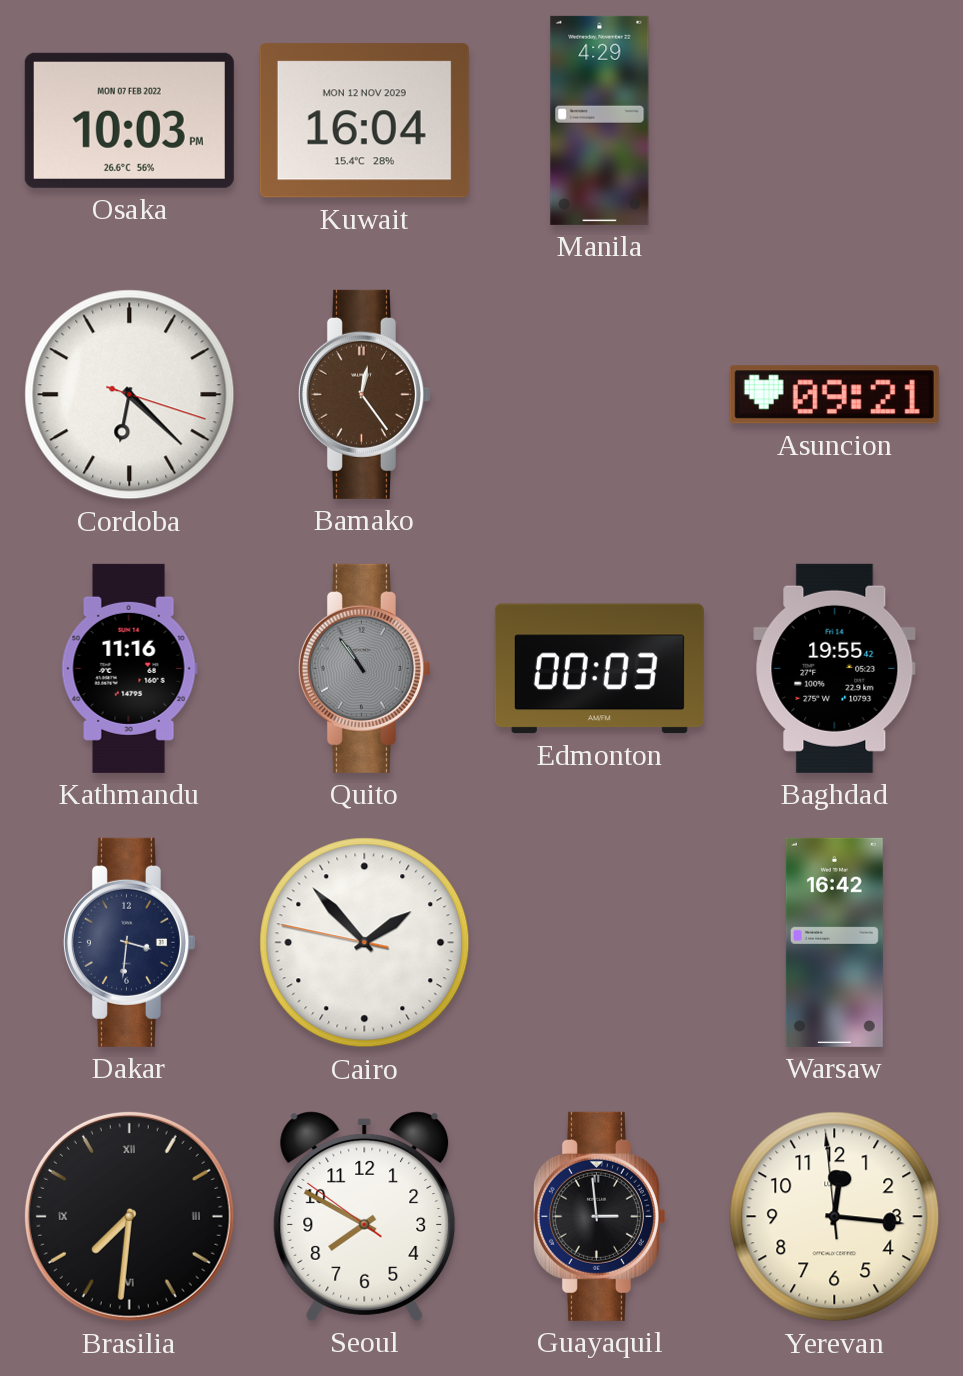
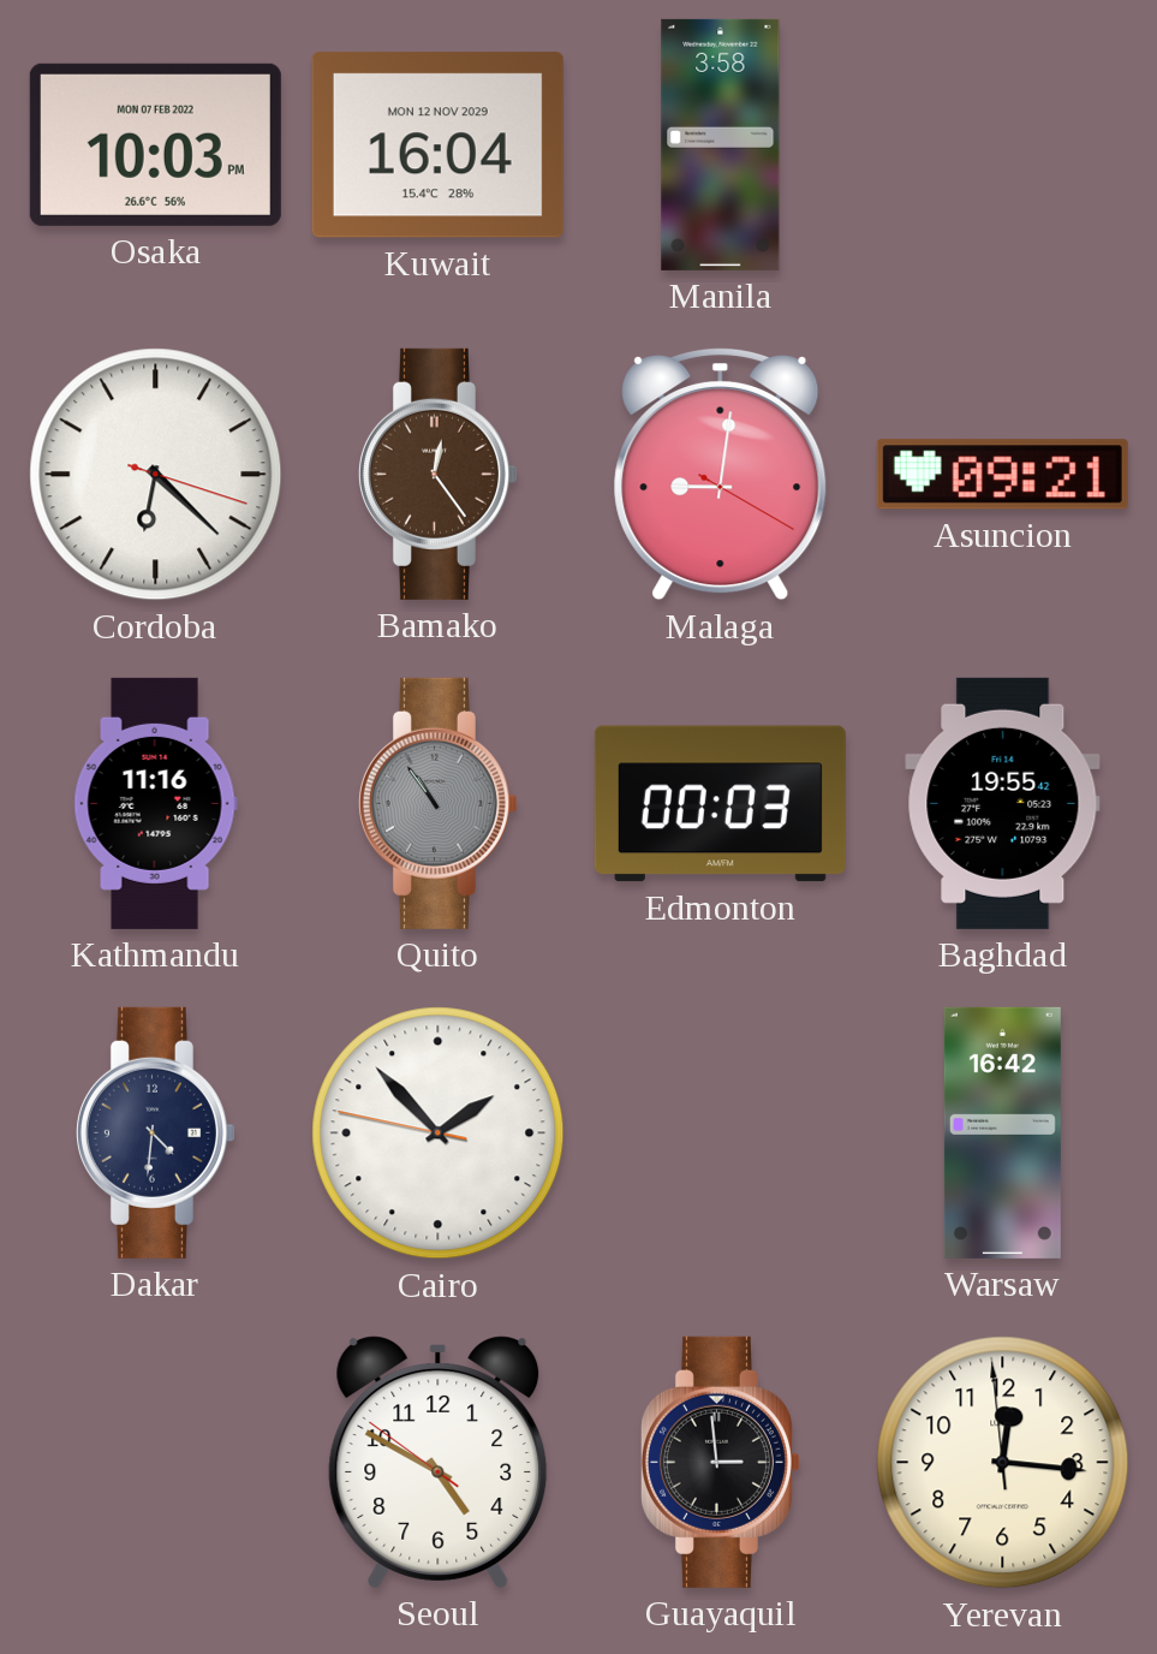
Manila: 4:29 -> 3:58 (721, 144)
Malaga: none -> 9:01 (721, 474)
Dakar: 3:31 -> 4:31 (155, 1132)
Brasilia: 7:31 -> none (129, 1216)
Seoul: 7:49 -> 4:49 (439, 1462)
